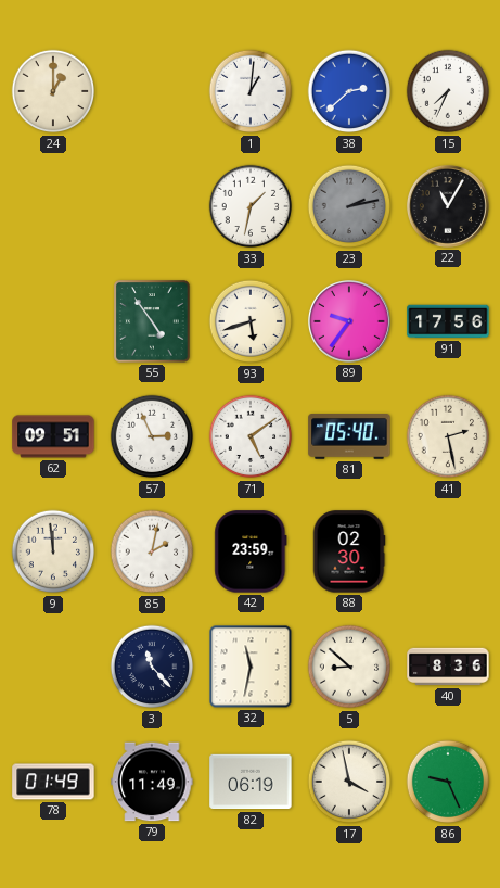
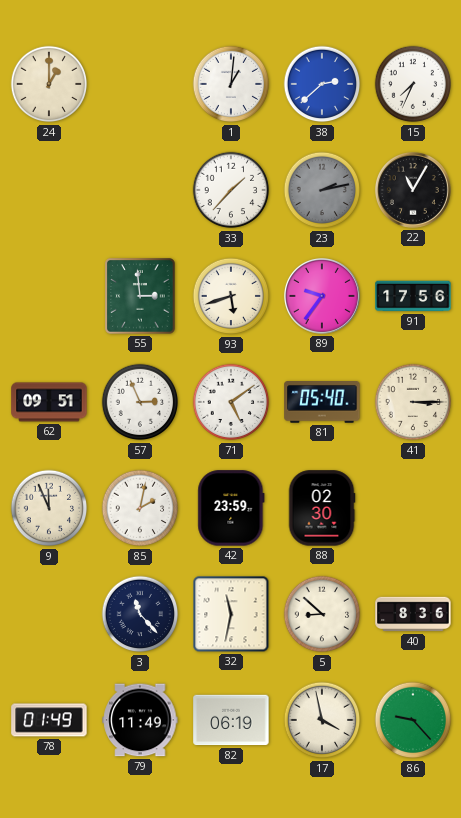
33: 1:32 -> 1:37 (231, 190)
55: 4:54 -> 2:59 (140, 296)
41: 2:28 -> 3:15 (413, 402)
9: 11:59 -> 11:56 (49, 508)
86: 9:26 -> 9:23 (413, 720)
